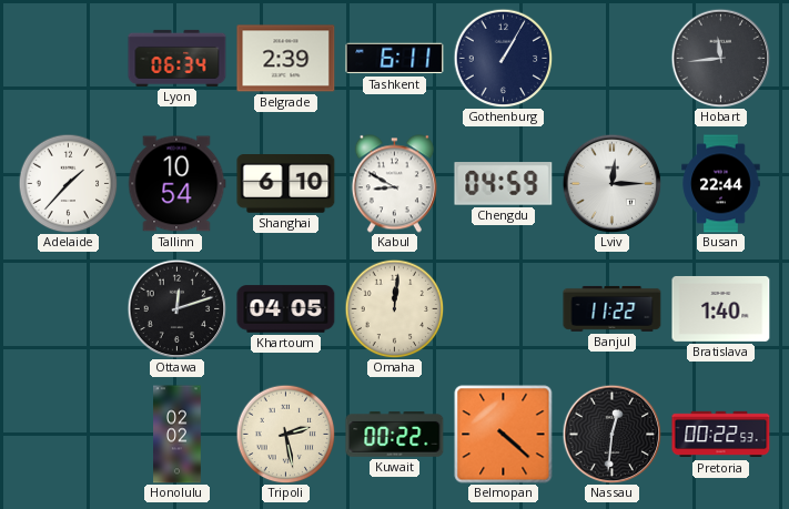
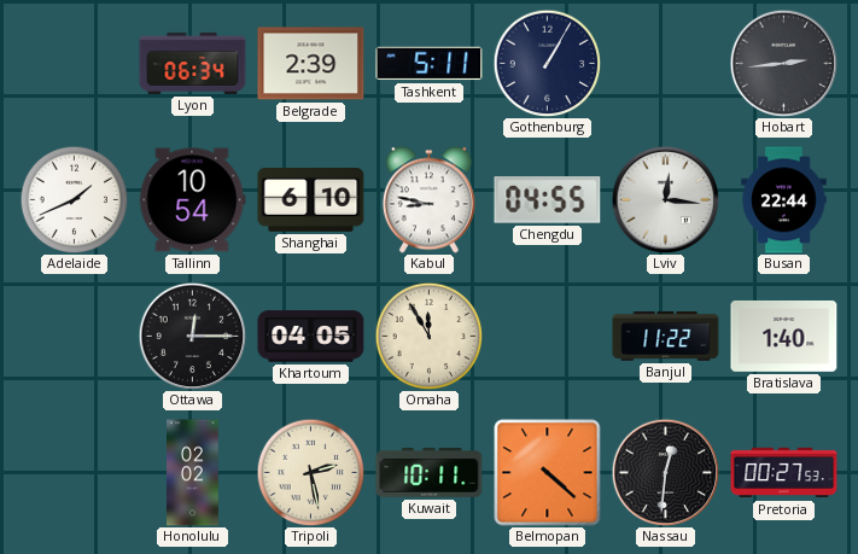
Tashkent: 6:11 -> 5:11 (430, 64)
Hobart: 11:44 -> 2:44 (783, 63)
Adelaide: 1:37 -> 1:41 (74, 199)
Kabul: 8:50 -> 8:47 (428, 200)
Chengdu: 04:59 -> 04:55 (548, 200)
Lviv: 12:15 -> 12:16 (665, 199)
Ottawa: 12:12 -> 12:15 (192, 336)
Omaha: 12:01 -> 11:55 (428, 336)
Kuwait: 00:22 -> 10:11 (430, 473)
Pretoria: 00:22 -> 00:27 (784, 473)
